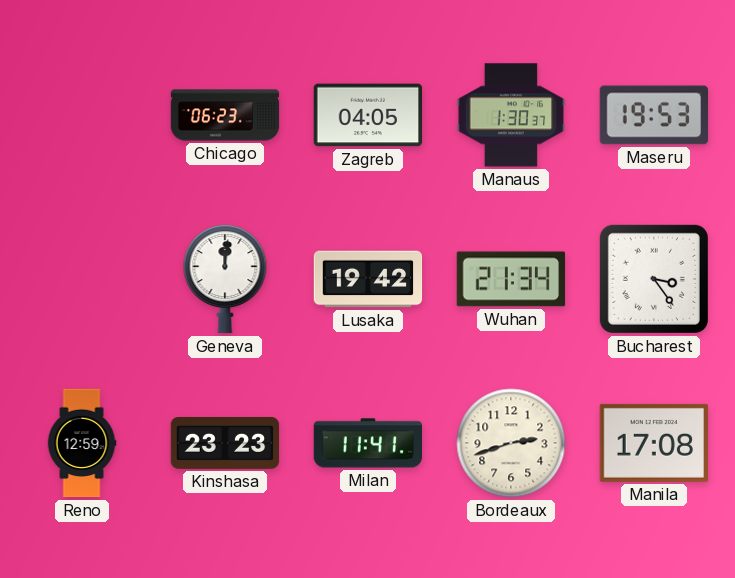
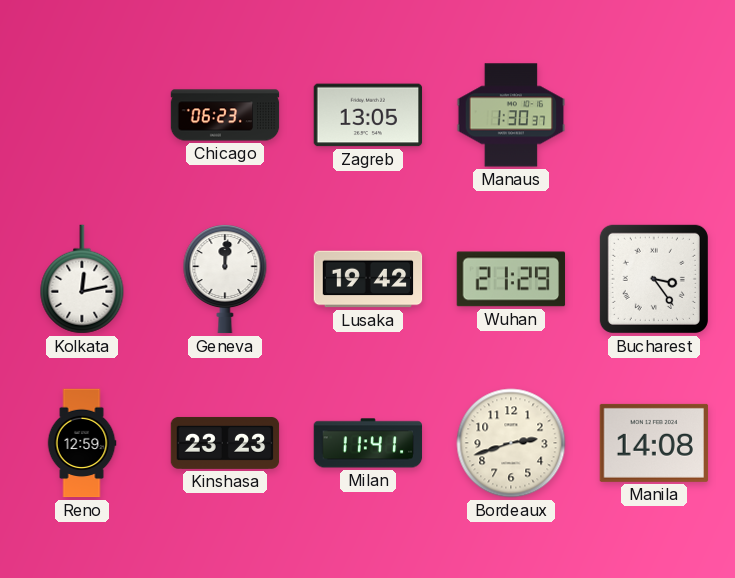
Zagreb: 04:05 -> 13:05 (368, 115)
Maseru: 19:53 -> none (654, 115)
Kolkata: none -> 12:13 (82, 279)
Wuhan: 21:34 -> 21:29 (511, 279)
Manila: 17:08 -> 14:08 (654, 443)
